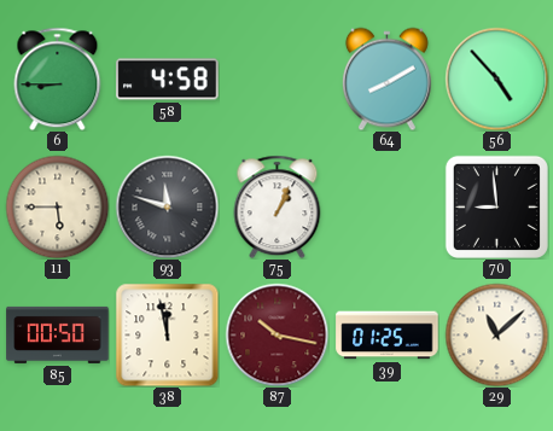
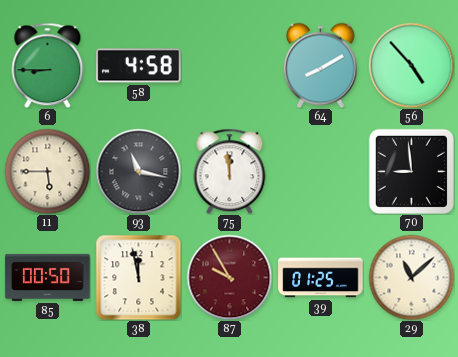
93: 11:48 -> 11:17 (138, 171)
75: 1:04 -> 11:59 (230, 171)
87: 10:17 -> 9:55 (229, 277)
